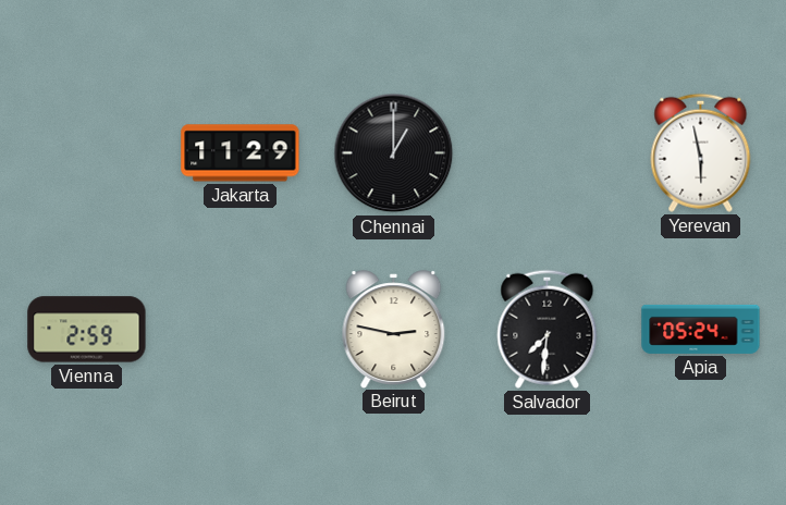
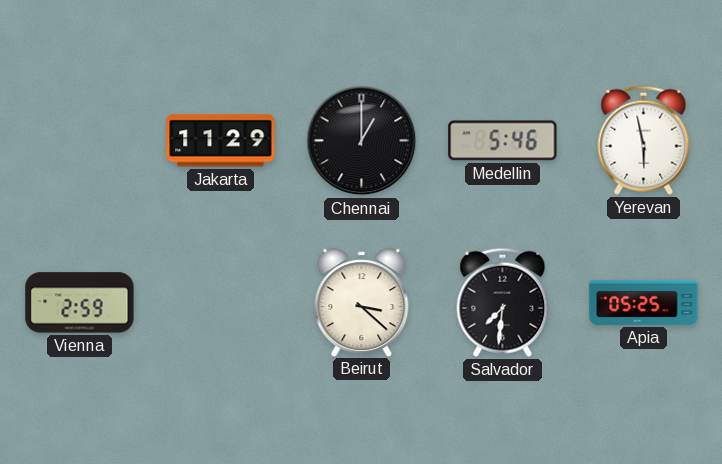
Medellin: none -> 5:46 (503, 141)
Beirut: 2:47 -> 3:22 (362, 302)
Apia: 05:24 -> 05:25 (644, 302)
